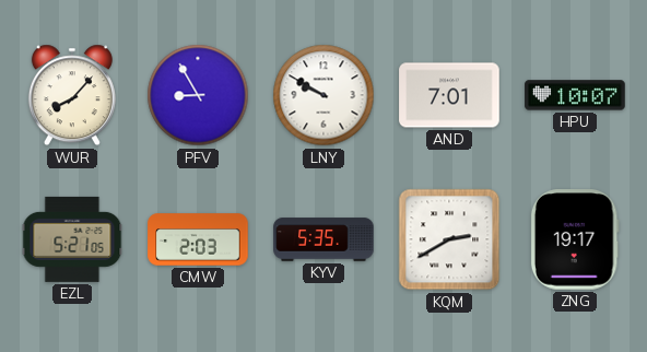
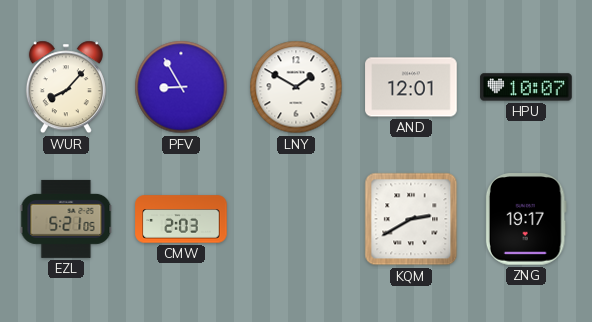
LNY: 9:50 -> 1:50 (296, 87)
AND: 7:01 -> 12:01 (411, 87)
KYV: 5:35 -> none (323, 239)
